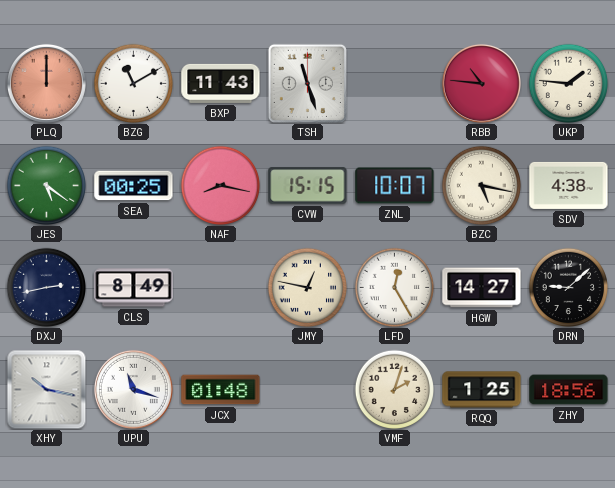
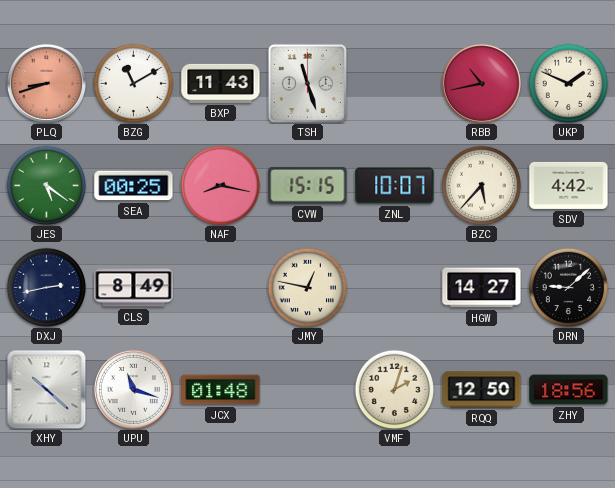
PLQ: 12:00 -> 8:42 (46, 83)
RBB: 10:46 -> 10:43 (481, 83)
UKP: 1:46 -> 1:49 (568, 83)
BZC: 5:17 -> 5:37 (481, 185)
SDV: 4:38 -> 4:42 (569, 185)
LFD: 12:25 -> none (394, 287)
XHY: 10:17 -> 10:22 (46, 389)
RQQ: 1:25 -> 12:50 (482, 390)
